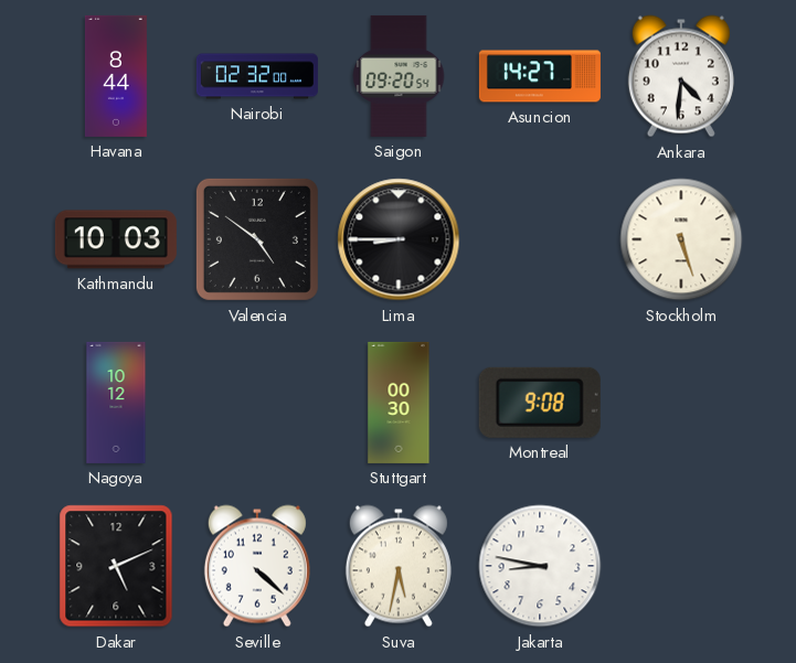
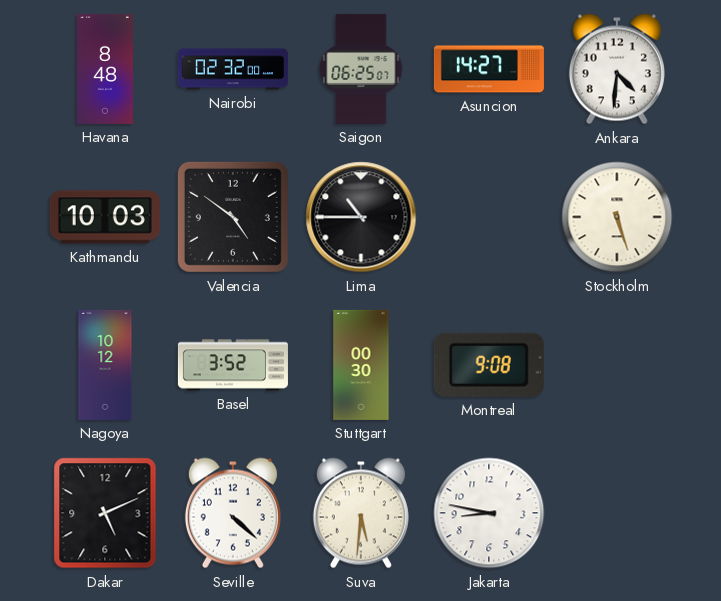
Havana: 8:44 -> 8:48 (105, 69)
Saigon: 09:20 -> 06:25 (361, 69)
Lima: 8:45 -> 10:45 (361, 217)
Basel: none -> 3:52 (233, 365)
Suva: 5:32 -> 5:31 (361, 513)
